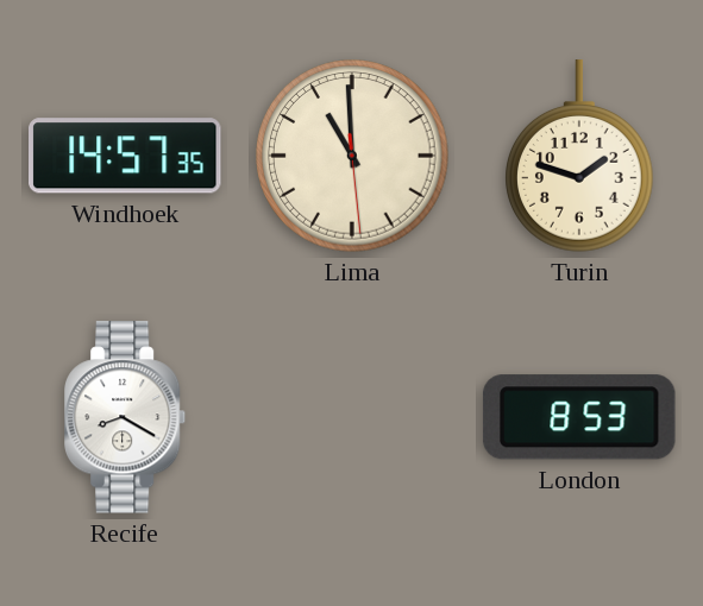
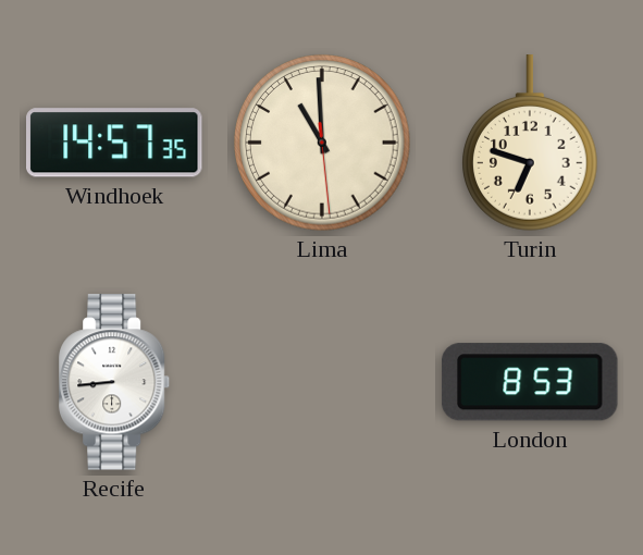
Turin: 1:48 -> 6:48 (531, 143)
Recife: 8:20 -> 8:44 (114, 382)
